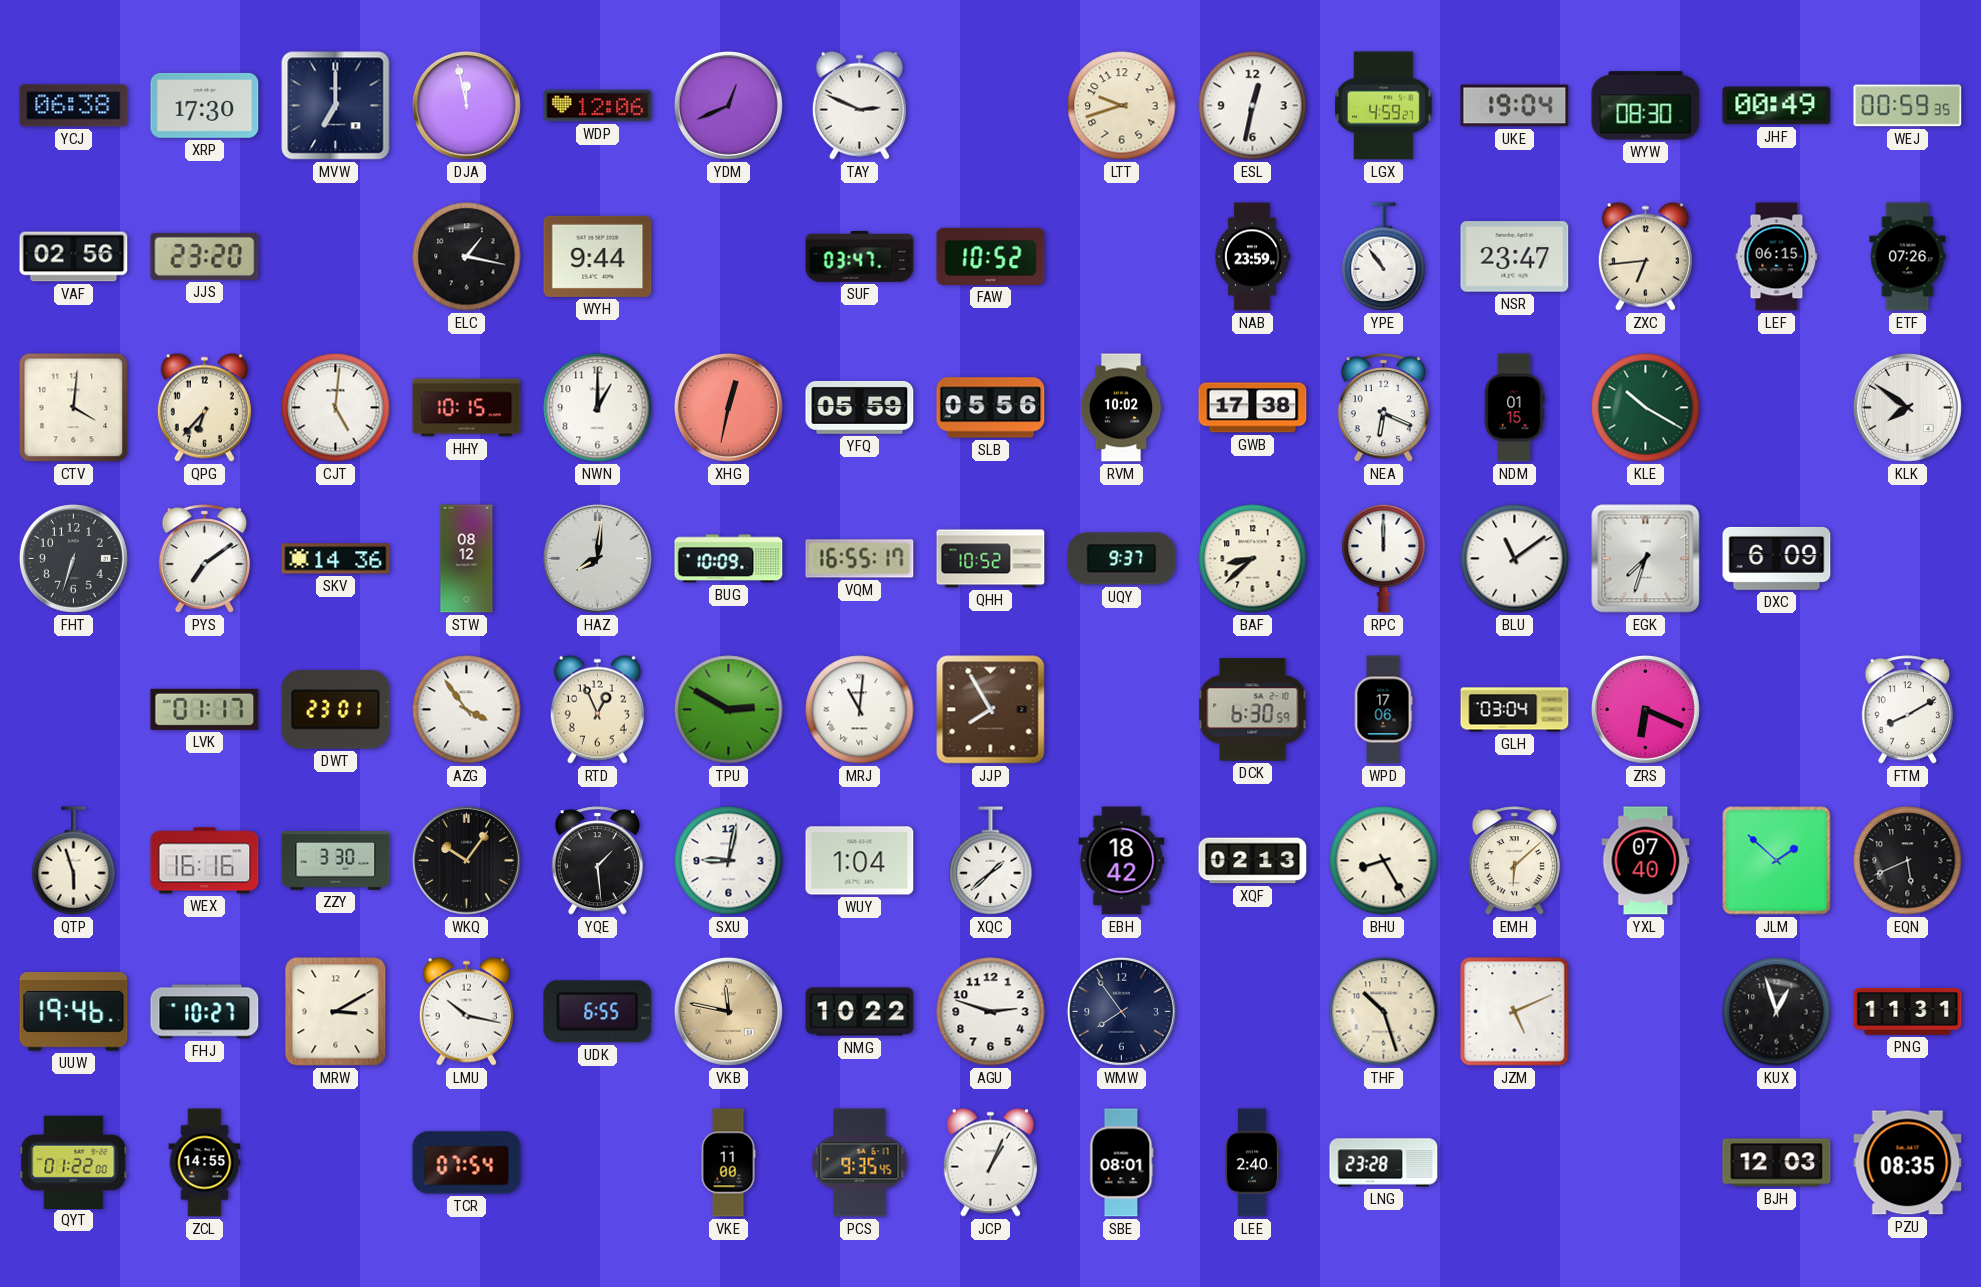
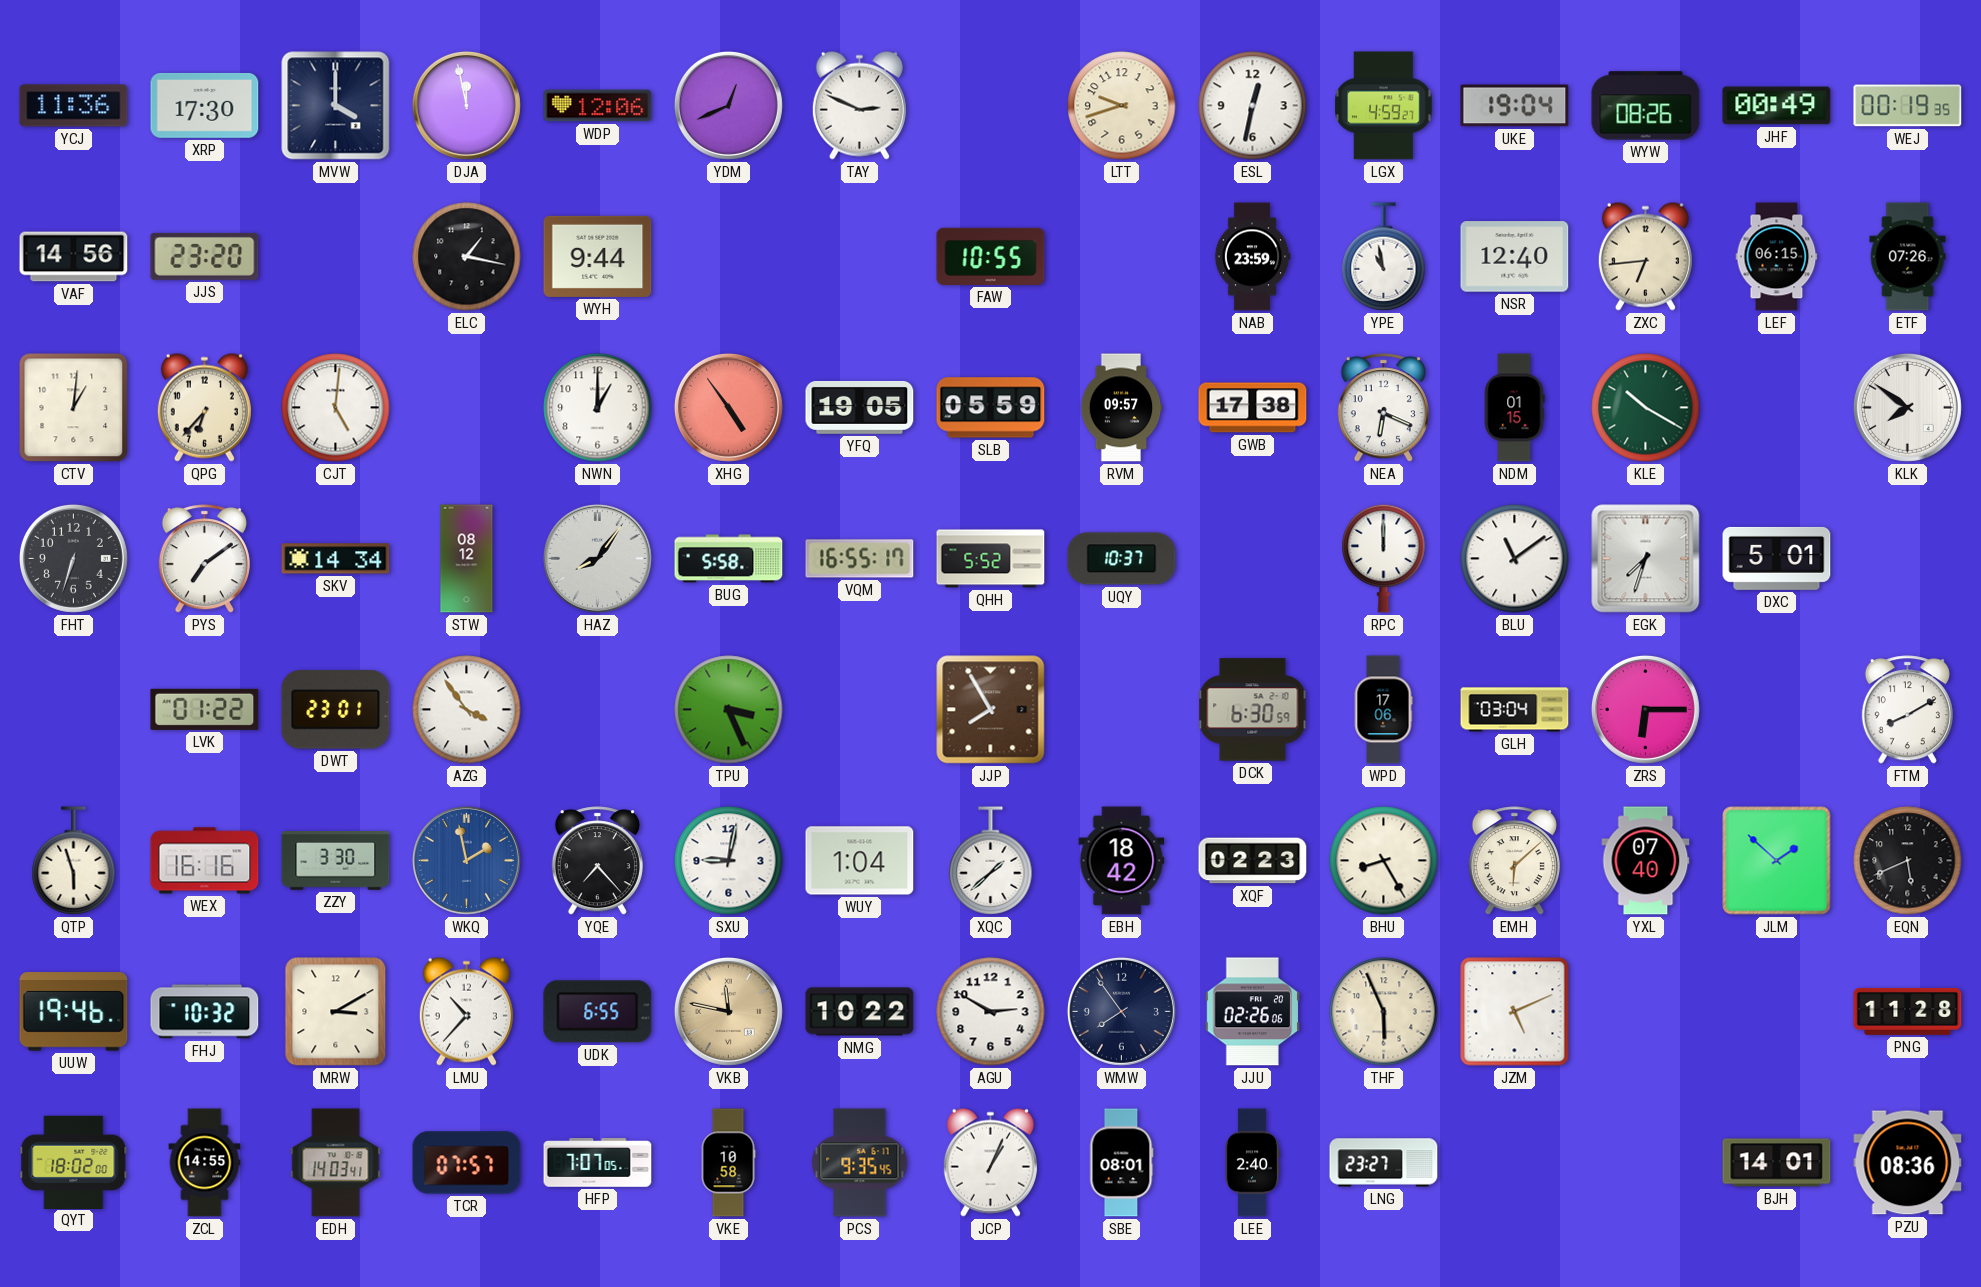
YCJ: 06:38 -> 11:36 (74, 106)
MVW: 7:00 -> 4:00 (336, 106)
WYW: 08:30 -> 08:26 (1646, 106)
WEJ: 00:59 -> 00:19 (1908, 106)
VAF: 02:56 -> 14:56 (74, 257)
SUF: 03:47 -> none (860, 257)
FAW: 10:52 -> 10:55 (991, 256)
YPE: 10:54 -> 10:58 (1384, 257)
NSR: 23:47 -> 12:40 (1515, 257)
CTV: 4:01 -> 1:01 (74, 408)
HHY: 10:15 -> none (467, 408)
XHG: 12:32 -> 4:54 (728, 407)
YFQ: 05:59 -> 19:05 (860, 407)
SLB: 05:56 -> 05:59 (991, 408)
RVM: 10:02 -> 09:57 (1121, 408)
SKV: 14:36 -> 14:34 (336, 559)
HAZ: 8:01 -> 8:06 (597, 558)
BUG: 10:09 -> 5:58 (729, 559)
QHH: 10:52 -> 5:52 (991, 559)
UQY: 9:37 -> 10:37 (1122, 559)
BAF: 8:38 -> none (1253, 559)
DXC: 6:09 -> 5:01 (1777, 558)
LVK: 01:17 -> 01:22 (205, 709)
RTD: 12:56 -> none (597, 709)
TPU: 2:50 -> 3:26 (729, 710)
MRJ: 11:01 -> none (860, 710)
ZRS: 6:19 -> 6:15 (1645, 709)
WKQ: 10:06 -> 1:58 (466, 860)
WKQ dial: black -> blue (466, 860)
YQE: 1:29 -> 7:23 (597, 861)
XQF: 02:13 -> 02:23 (1253, 861)
FHJ: 10:27 -> 10:32 (205, 1012)
LMU: 10:17 -> 10:37 (466, 1011)
AGU: 2:48 -> 2:50 (991, 1012)
JJU: none -> 02:26 (1253, 1012)
THF: 10:27 -> 5:56 (1384, 1012)
KUX: 12:57 -> none (1777, 1012)
PNG: 11:31 -> 11:28 (1908, 1011)
QYT: 01:22 -> 18:02 (74, 1162)
EDH: none -> 14:03 (336, 1163)
TCR: 07:54 -> 07:57 (467, 1163)
HFP: none -> 7:07 (598, 1163)
VKE: 11:00 -> 10:58 (728, 1163)
LNG: 23:28 -> 23:27 (1384, 1163)
BJH: 12:03 -> 14:01 (1777, 1163)
PZU: 08:35 -> 08:36 (1908, 1163)
